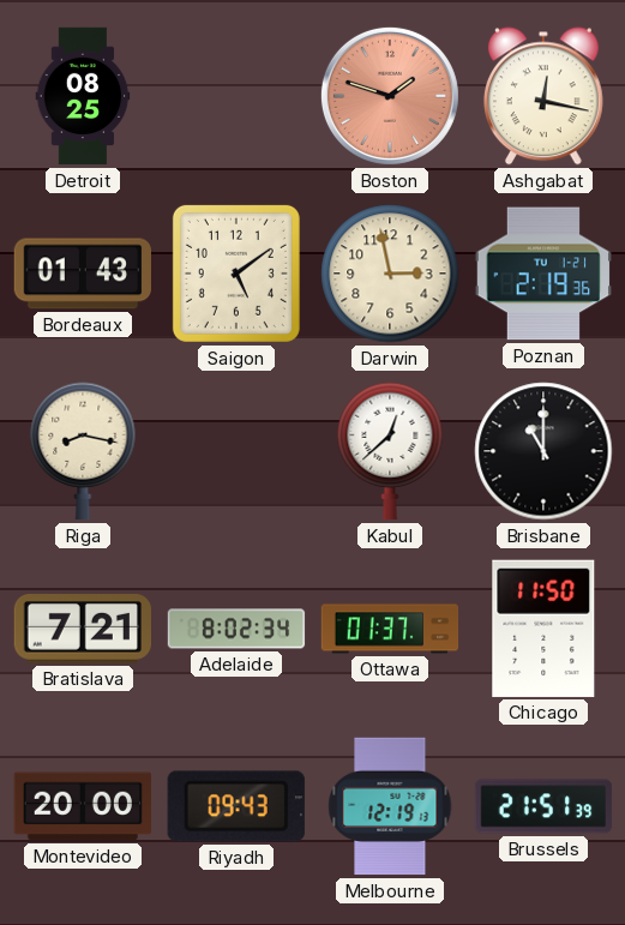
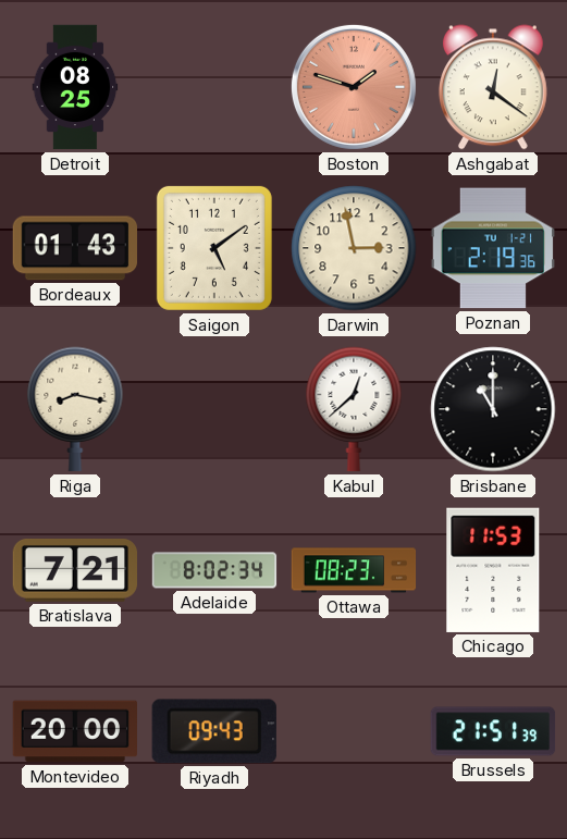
Ashgabat: 12:17 -> 12:21 (493, 87)
Ottawa: 01:37 -> 08:23 (354, 570)
Chicago: 11:50 -> 11:53 (493, 570)
Melbourne: 12:19 -> none (390, 806)
